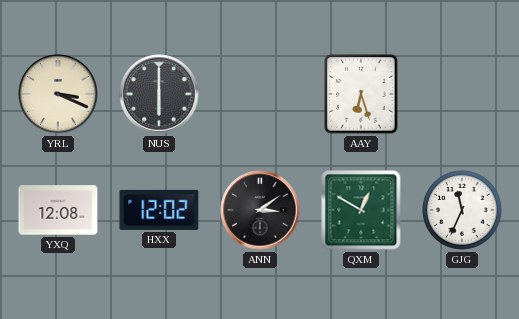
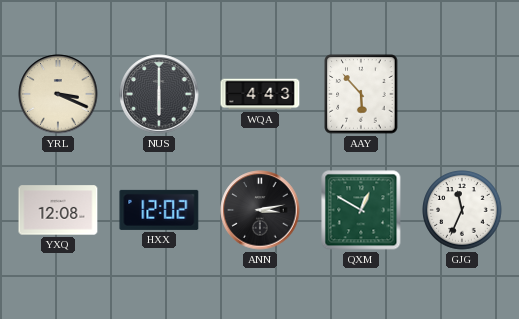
WQA: none -> 4:43 (260, 94)
AAY: 6:27 -> 5:53 (361, 94)
ANN: 3:09 -> 3:13 (260, 210)
